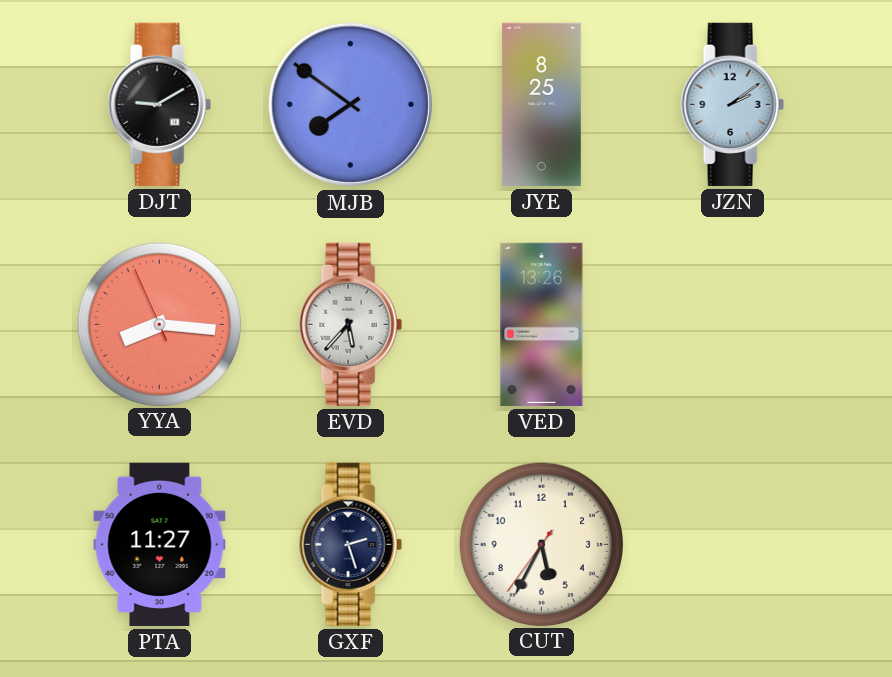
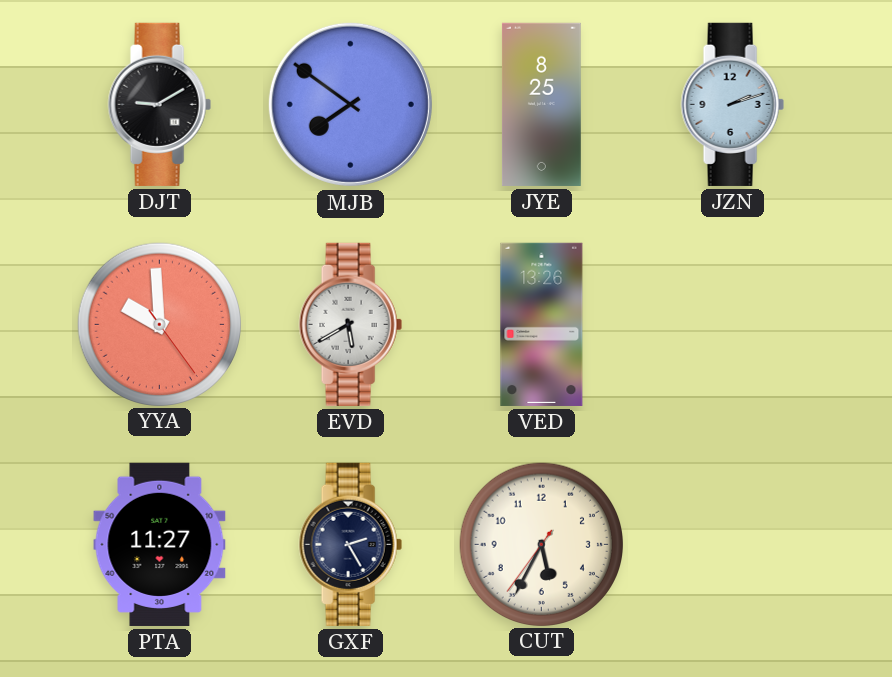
JZN: 2:09 -> 2:12 (732, 104)
YYA: 8:15 -> 9:59 (159, 324)
EVD: 5:37 -> 5:40 (350, 324)
GXF: 2:27 -> 2:25 (350, 544)
